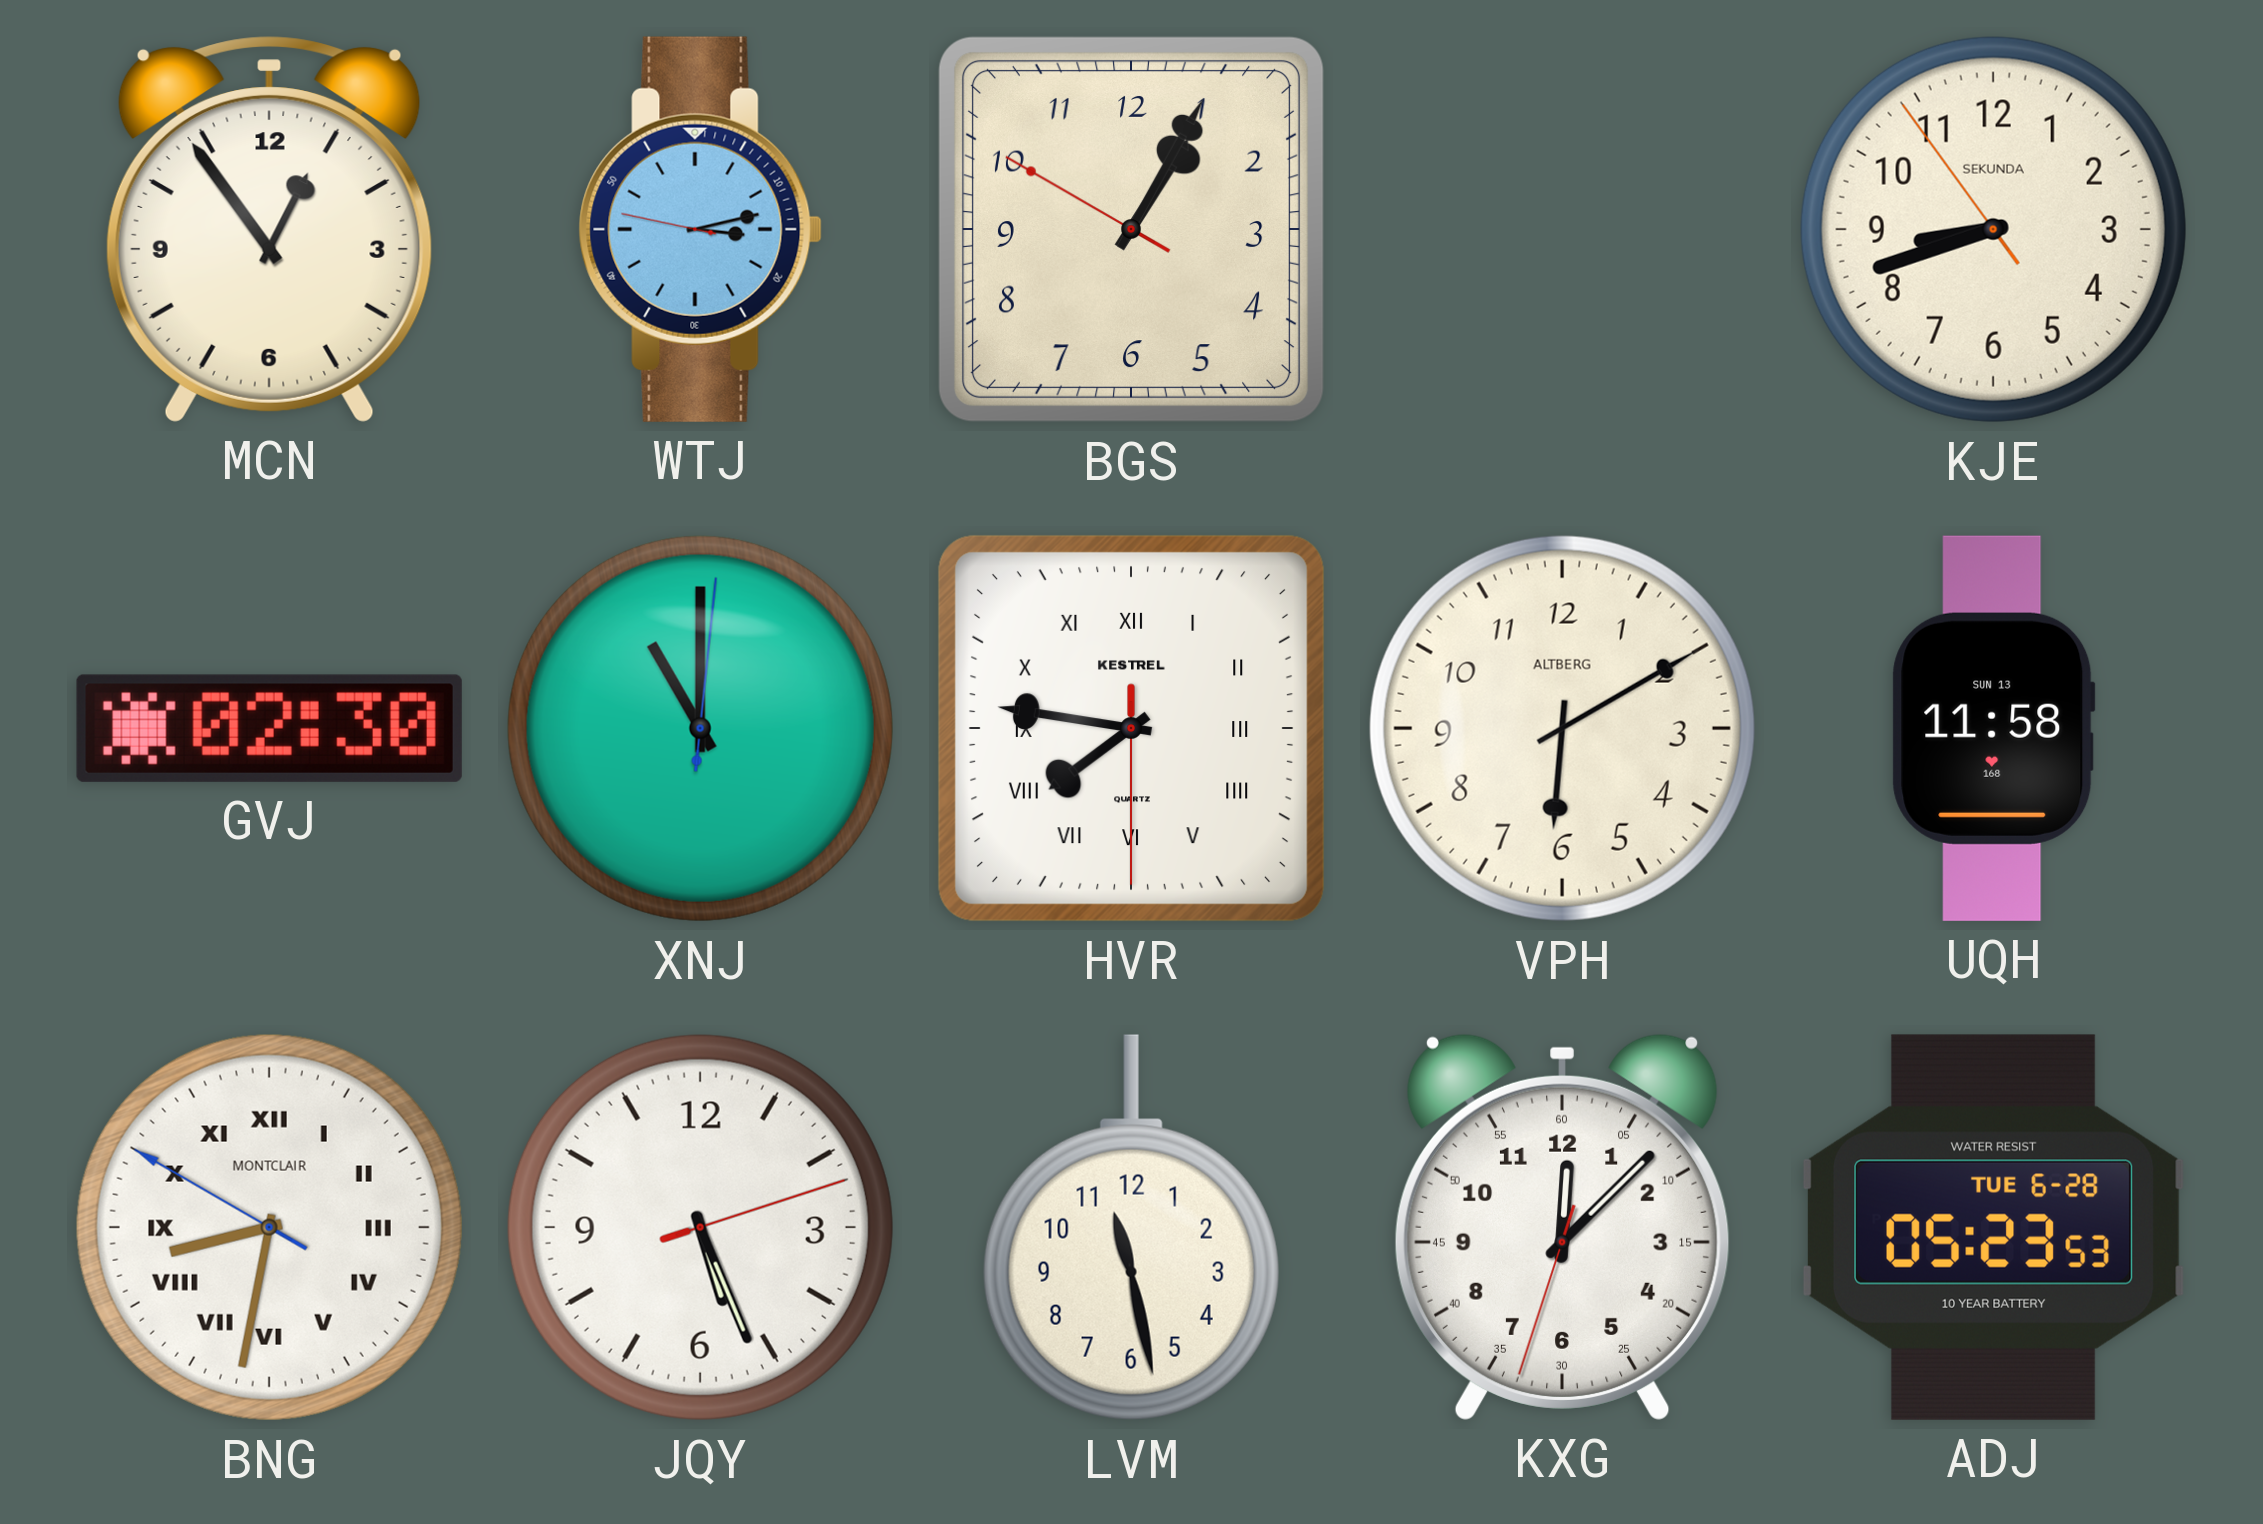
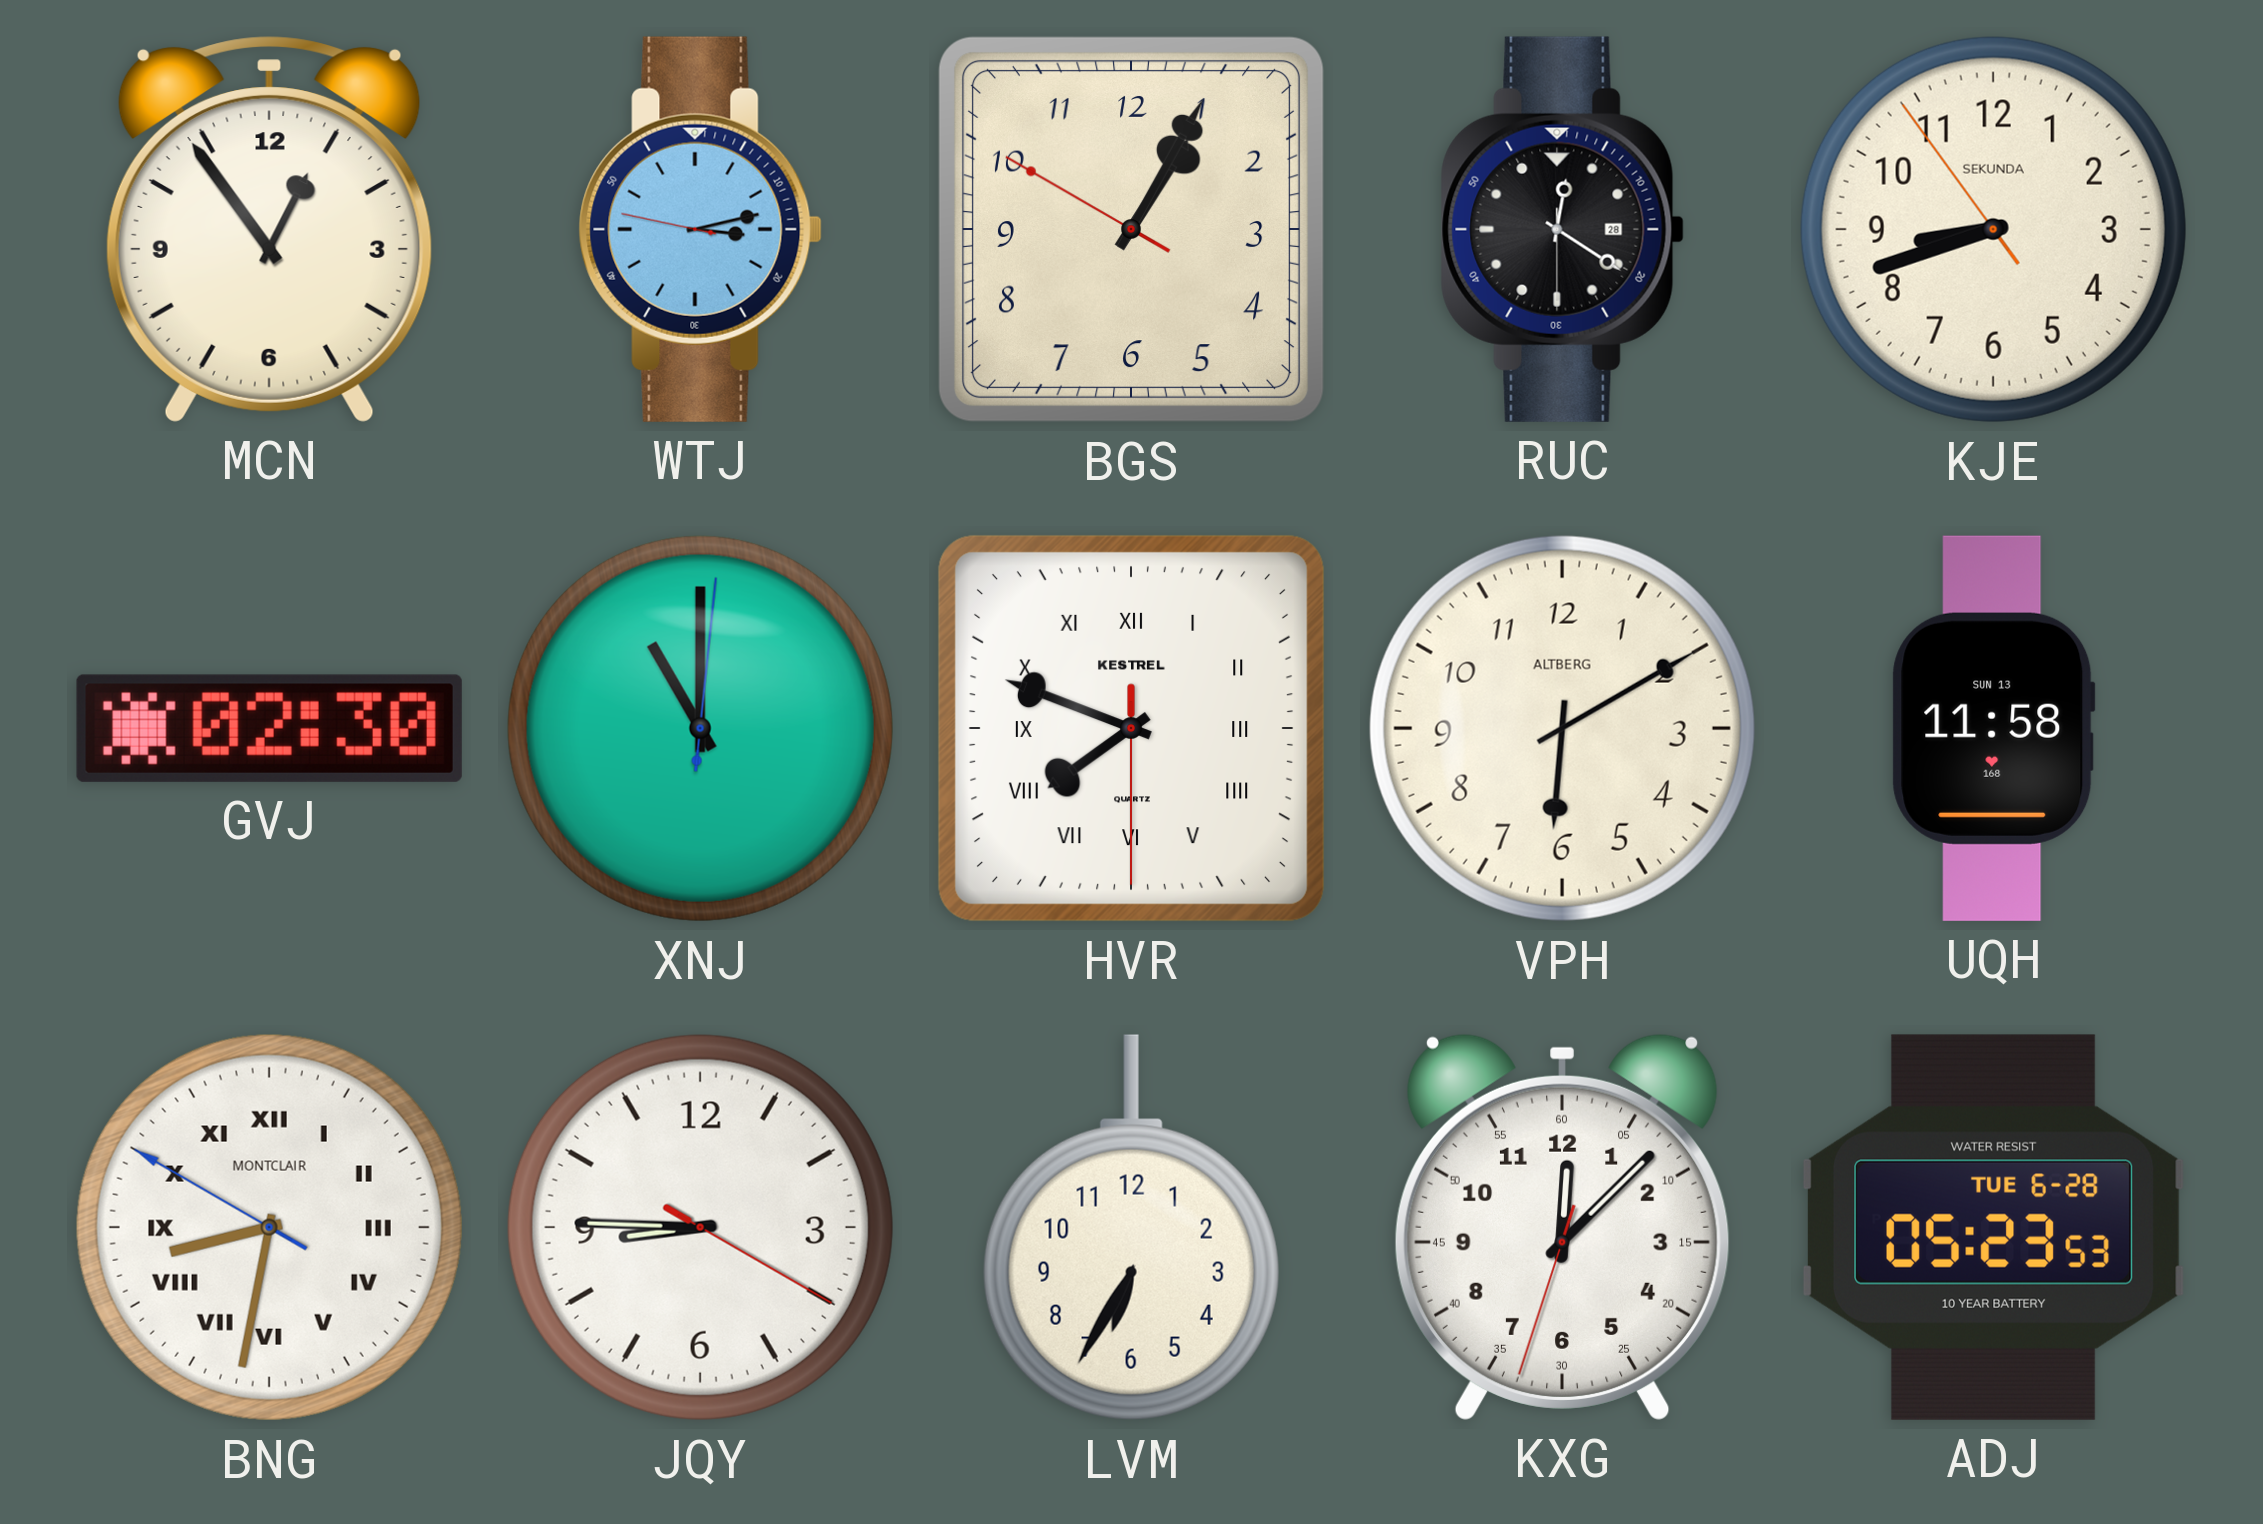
RUC: none -> 12:20 (1562, 229)
HVR: 7:46 -> 7:48 (1131, 728)
JQY: 5:26 -> 8:45 (700, 1227)
LVM: 11:28 -> 6:35 (1131, 1228)
